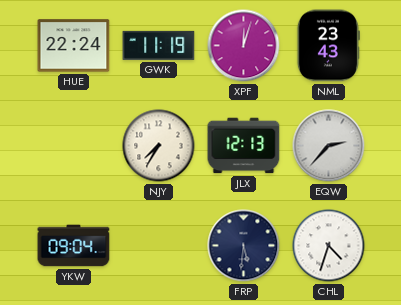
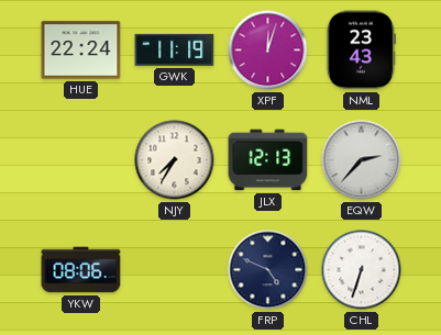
YKW: 09:04 -> 08:06 (81, 270)
FRP: 5:31 -> 4:49 (268, 270)
CHL: 4:33 -> 6:33 (362, 270)
